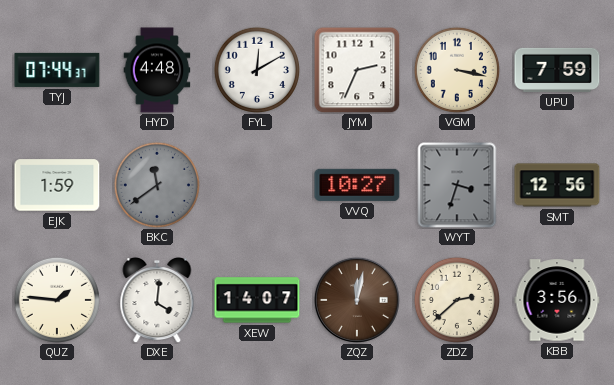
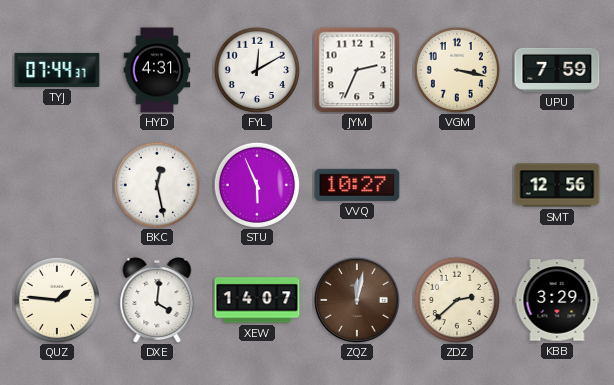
HYD: 4:48 -> 4:31 (157, 70)
EJK: 1:59 -> none (57, 185)
BKC: 11:39 -> 12:28 (157, 185)
BKC dial: grey -> white (157, 185)
STU: none -> 5:56 (257, 185)
WYT: 3:33 -> none (457, 185)
KBB: 3:56 -> 3:29 (557, 300)
